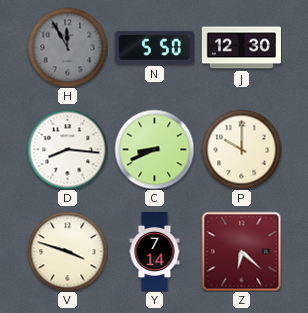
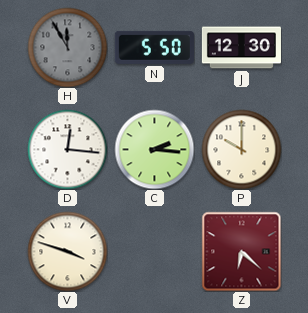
D: 8:16 -> 12:16 (67, 149)
C: 8:41 -> 2:16 (154, 149)
Y: 7:14 -> none (155, 251)
